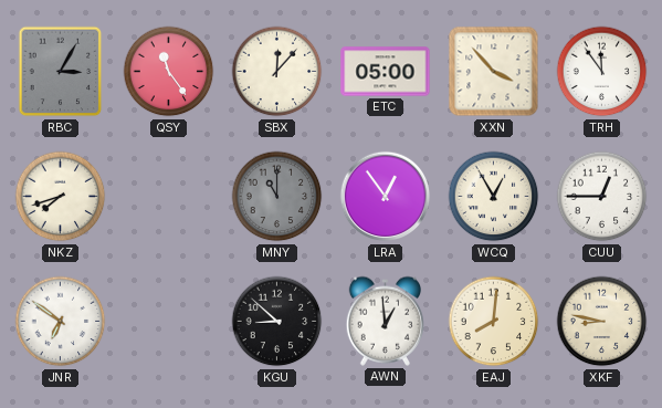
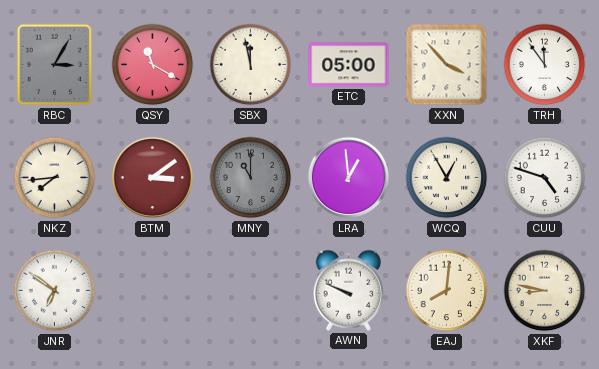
QSY: 11:24 -> 11:20 (153, 65)
SBX: 12:07 -> 11:58 (251, 65)
NKZ: 7:42 -> 7:44 (55, 178)
BTM: none -> 3:09 (153, 178)
LRA: 12:54 -> 12:59 (349, 178)
CUU: 12:45 -> 4:48 (545, 178)
KGU: 8:52 -> none (277, 322)
AWN: 12:59 -> 9:49 (348, 290)
